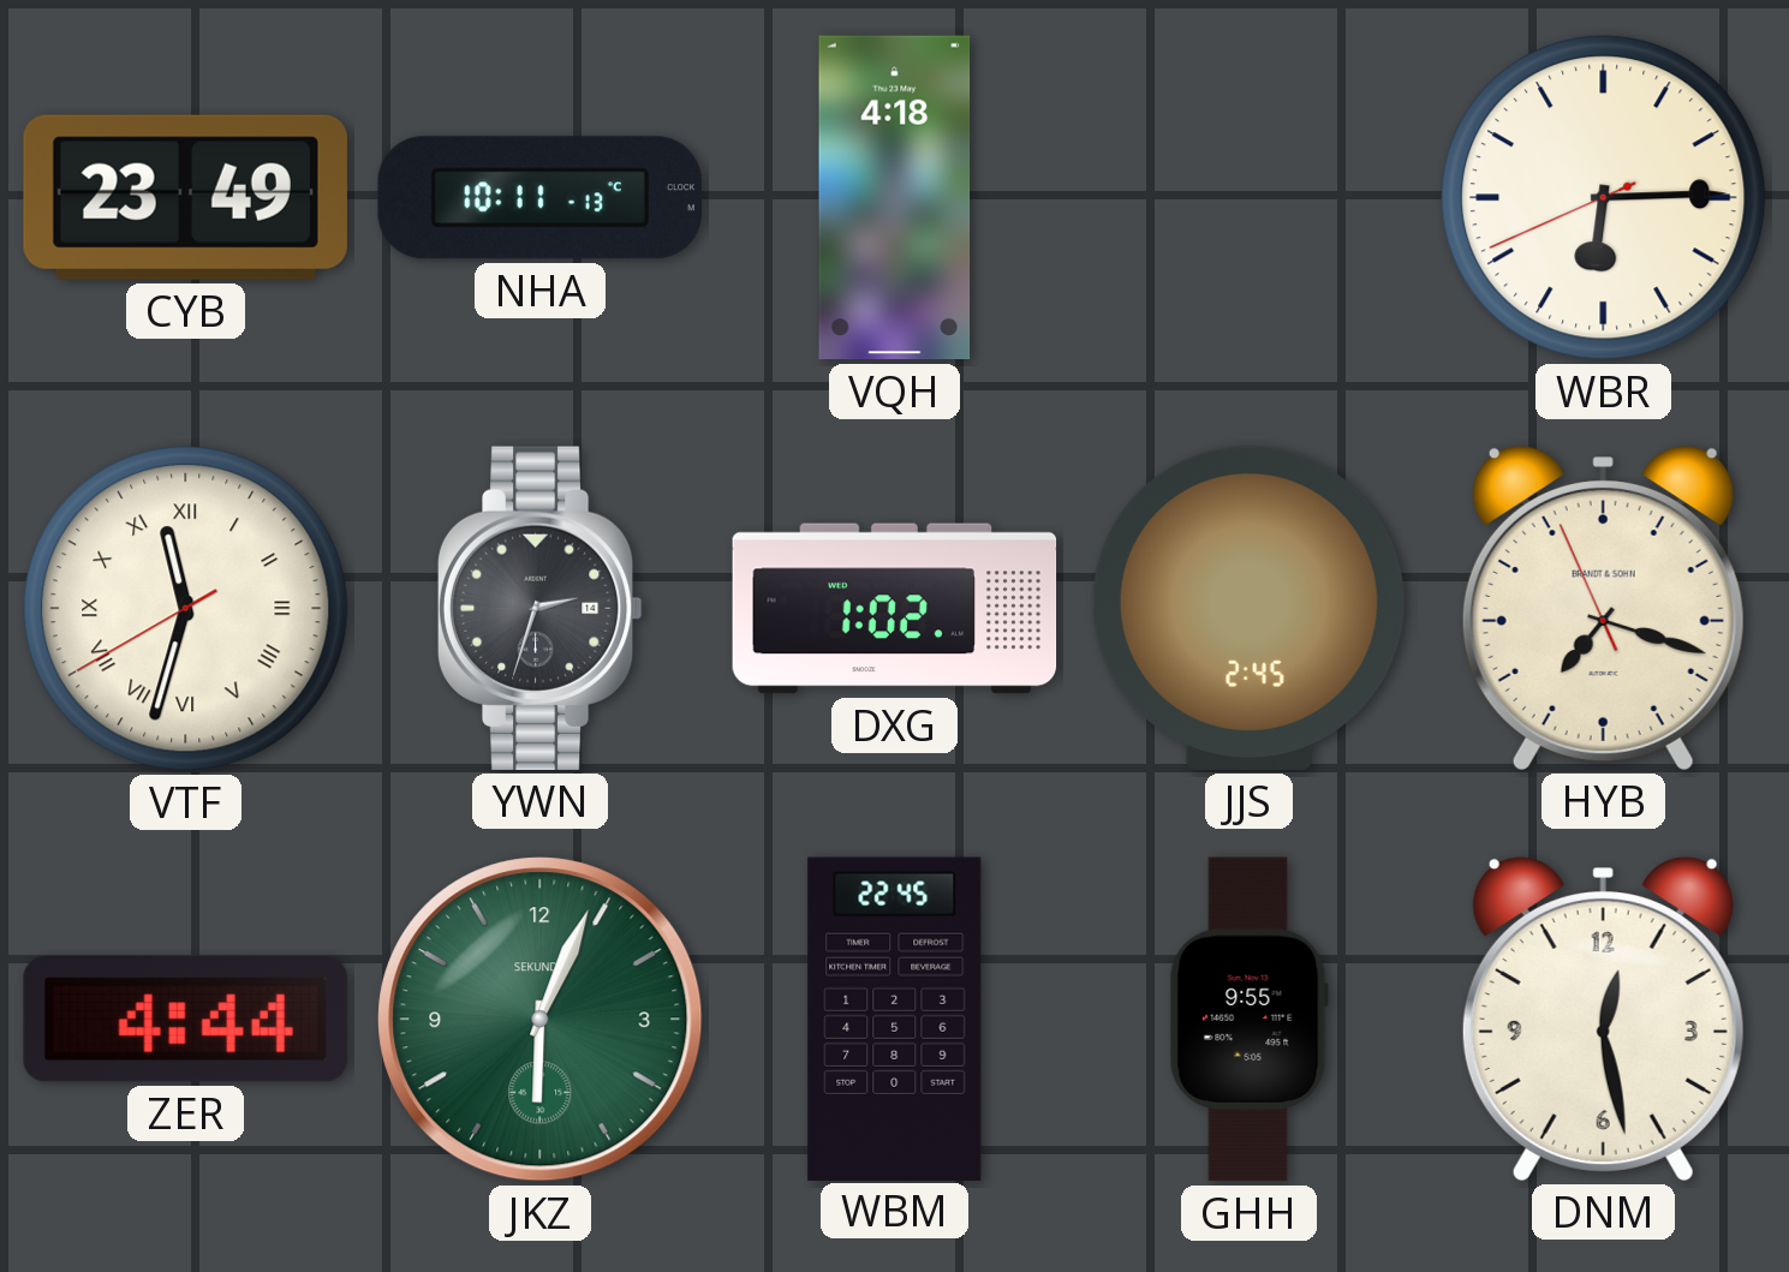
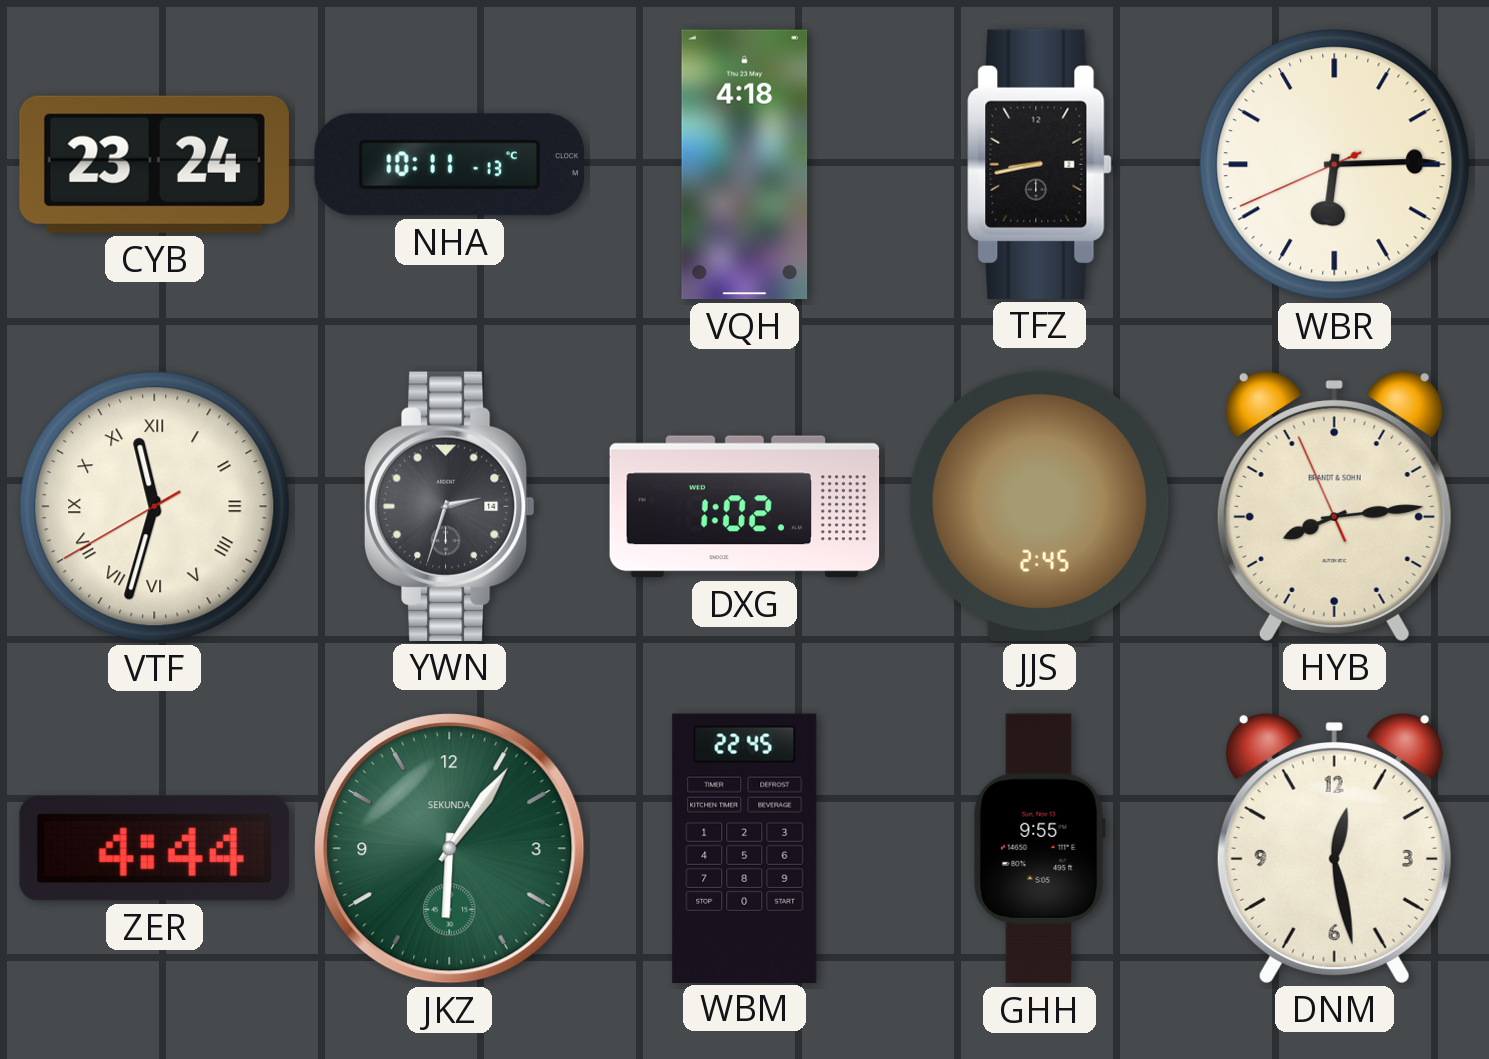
CYB: 23:49 -> 23:24 (154, 164)
TFZ: none -> 8:43 (1040, 164)
HYB: 7:17 -> 8:13 (1334, 506)
JKZ: 6:04 -> 6:06 (450, 849)
